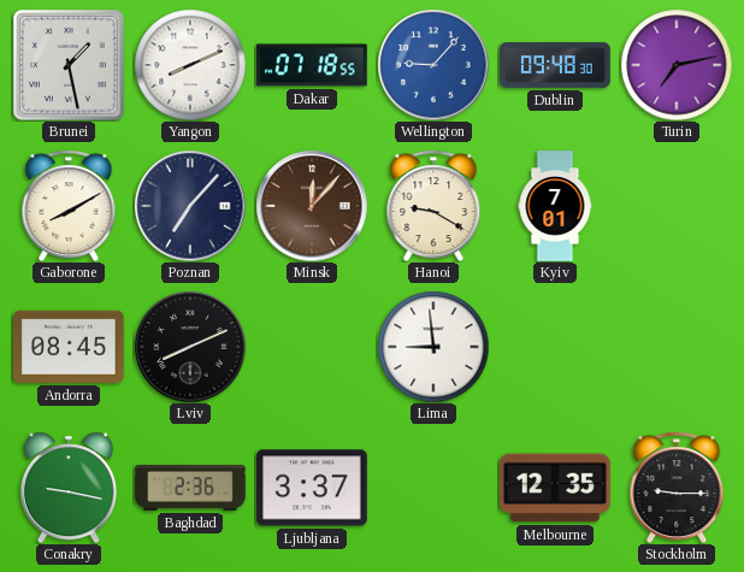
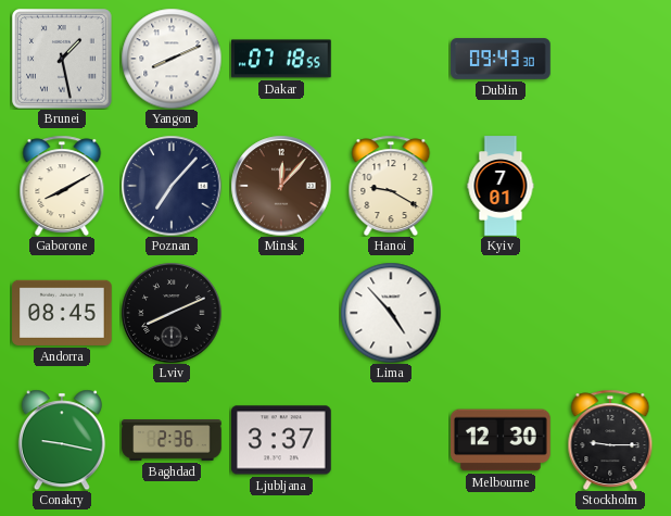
Wellington: 9:07 -> none (433, 65)
Dublin: 09:48 -> 09:43 (501, 59)
Turin: 7:13 -> none (677, 65)
Lima: 8:59 -> 4:53 (391, 313)
Melbourne: 12:35 -> 12:30 (502, 440)
